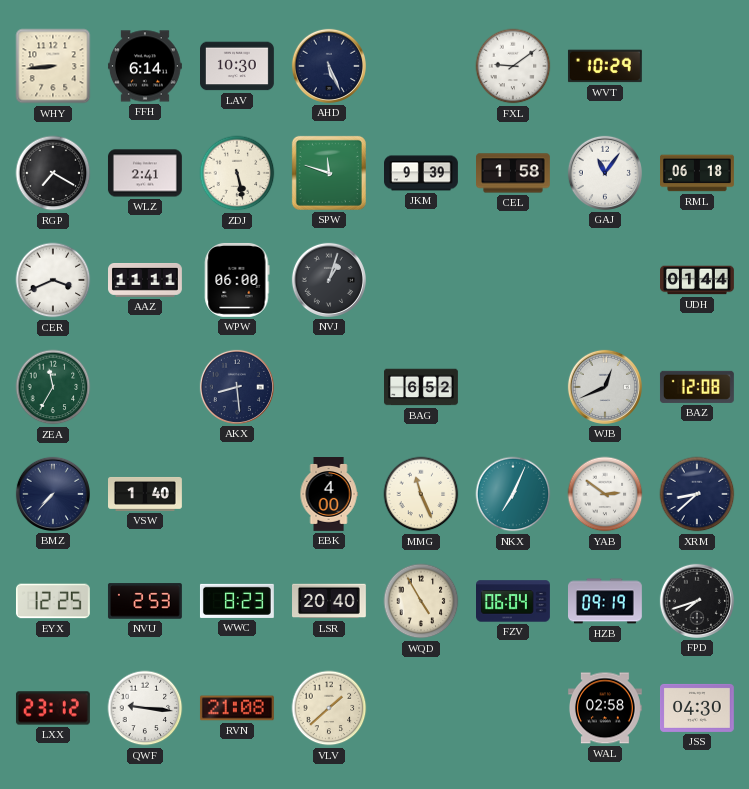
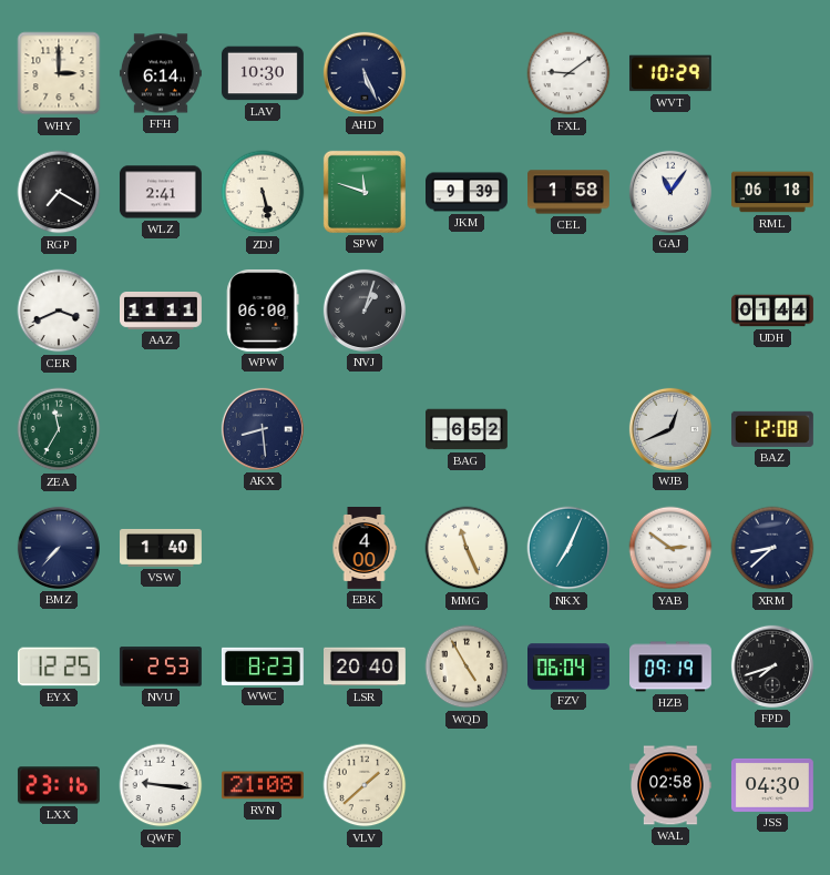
WHY: 8:44 -> 3:00 (59, 73)
LXX: 23:12 -> 23:16 (59, 785)
